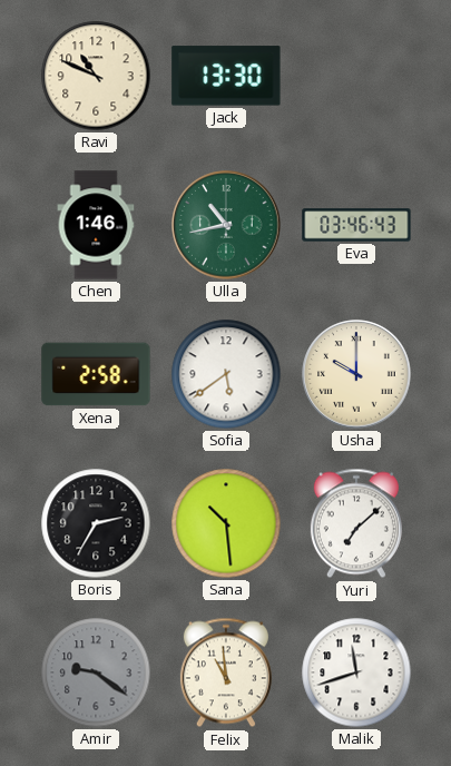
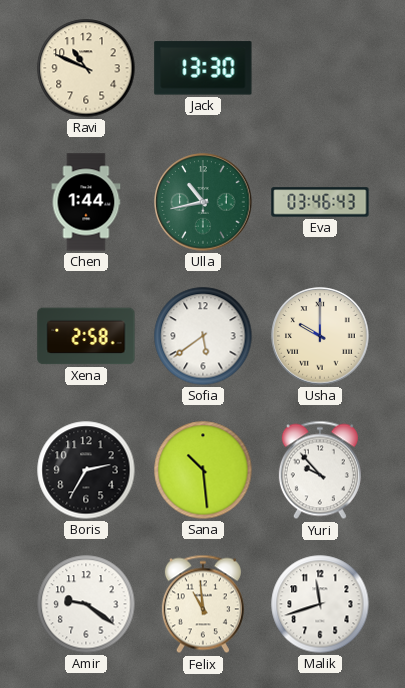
Chen: 1:46 -> 1:44 (86, 202)
Yuri: 7:08 -> 9:53 (320, 470)
Amir dial: grey -> white (86, 604)
